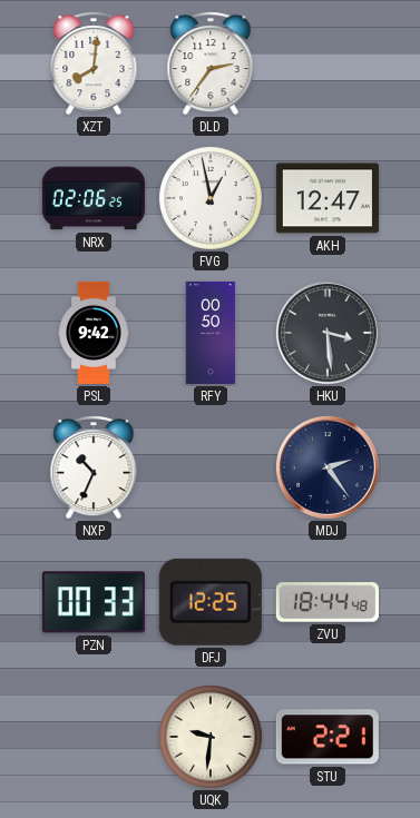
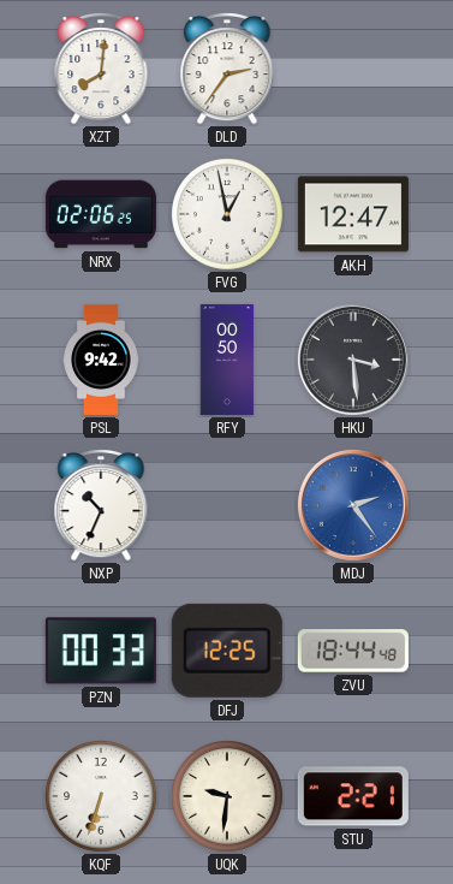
MDJ dial: navy -> blue (353, 505)
KQF: none -> 6:33 (102, 797)
